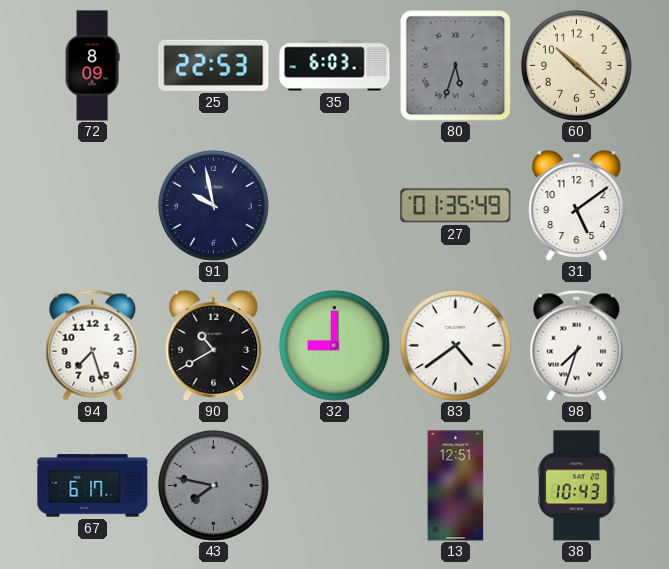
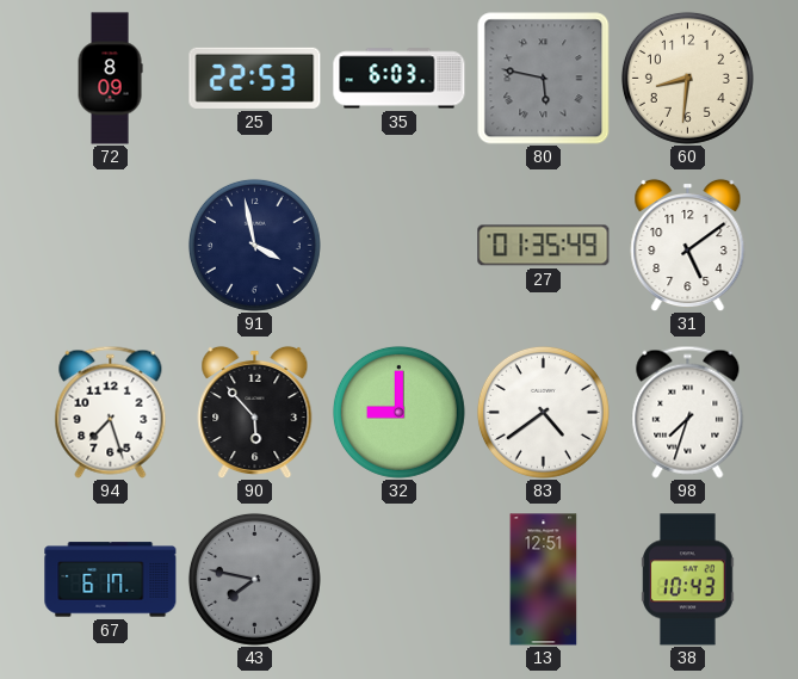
80: 5:33 -> 5:47 (543, 79)
60: 10:22 -> 8:31 (687, 78)
91: 9:58 -> 3:58 (254, 245)
90: 10:40 -> 5:53 (255, 412)
